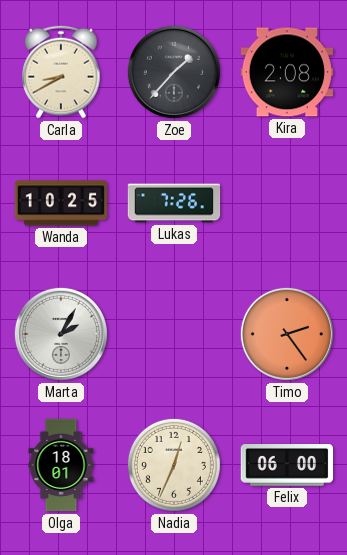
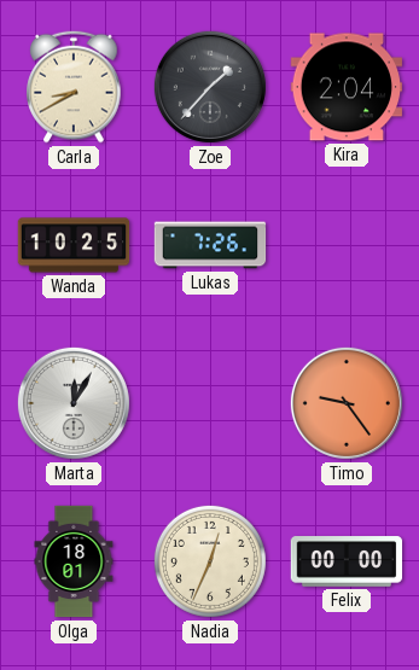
Kira: 2:08 -> 2:04 (347, 87)
Marta: 2:05 -> 12:05 (74, 403)
Timo: 2:24 -> 9:24 (347, 403)
Felix: 06:00 -> 00:00 (347, 561)
